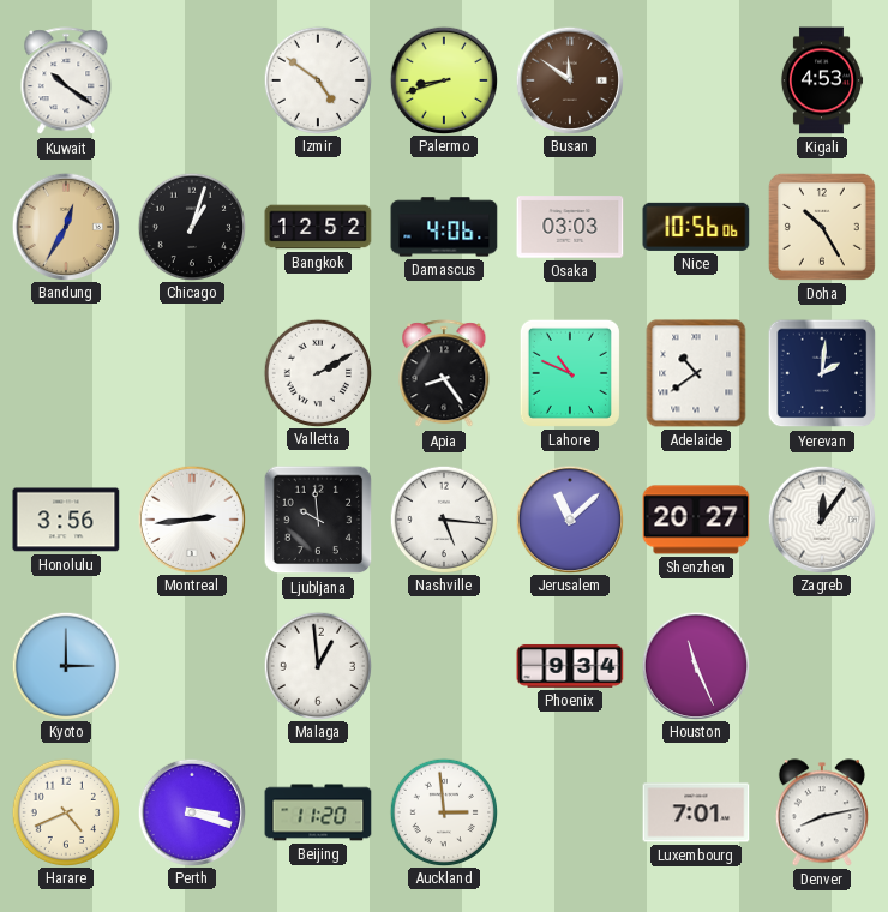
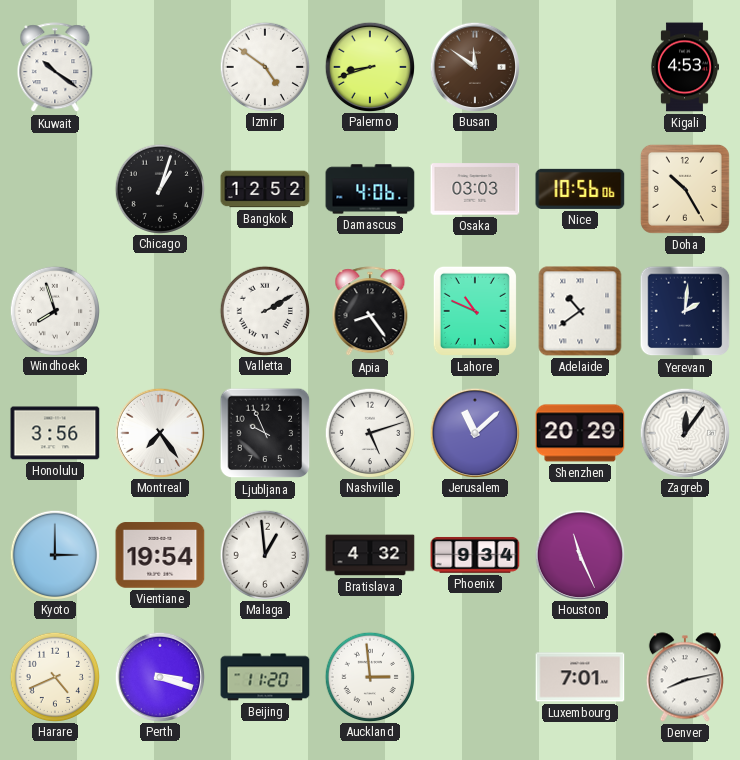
Bandung: 12:35 -> none (65, 226)
Windhoek: none -> 7:57 (54, 310)
Montreal: 2:44 -> 7:24 (159, 432)
Ljubljana: 9:59 -> 9:56 (265, 433)
Nashville: 5:16 -> 5:12 (369, 432)
Shenzhen: 20:27 -> 20:29 (580, 433)
Vientiane: none -> 19:54 (160, 555)
Bratislava: none -> 4:32 (370, 555)
